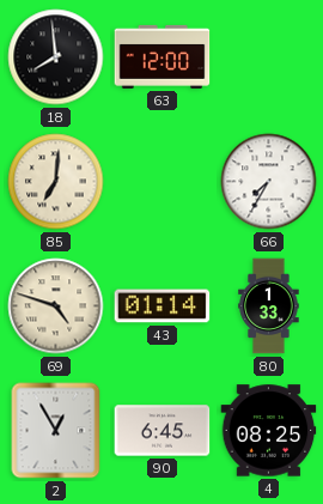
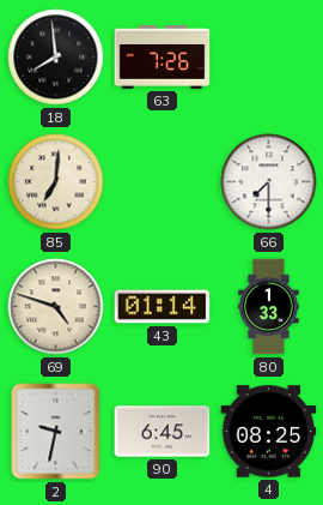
63: 12:00 -> 7:26 (163, 56)
66: 7:35 -> 7:30 (269, 182)
2: 12:55 -> 9:32 (56, 432)
